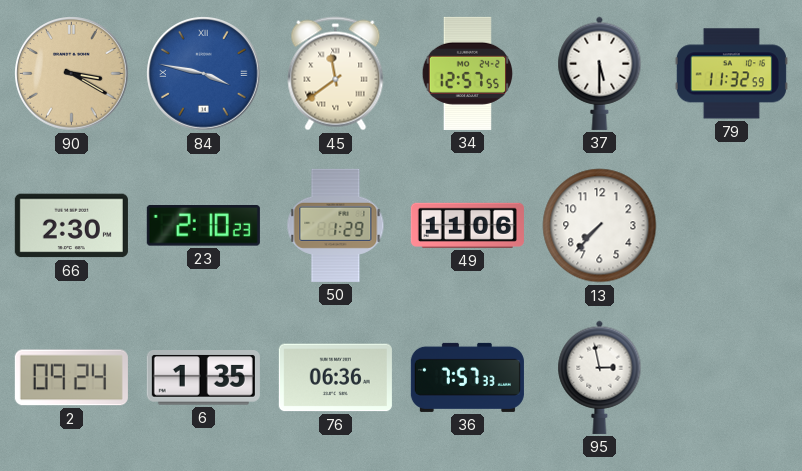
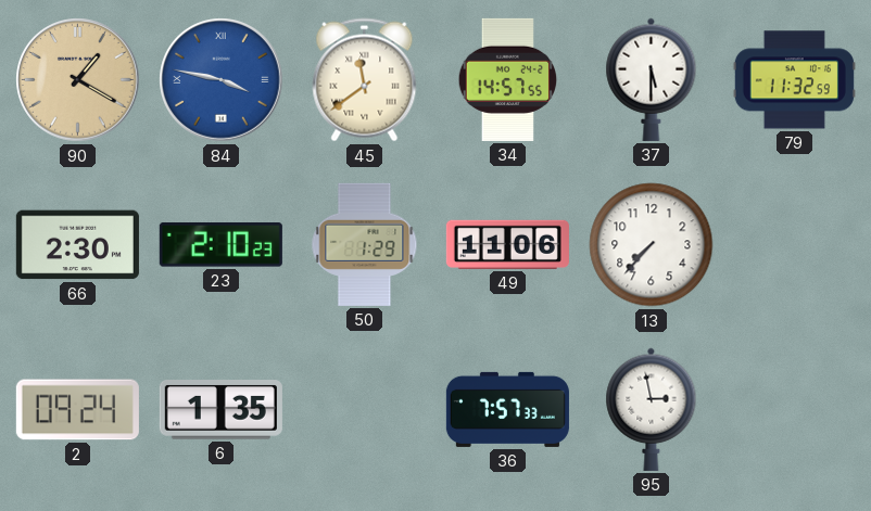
90: 3:20 -> 1:20 (78, 80)
34: 12:57 -> 14:57 (508, 79)
76: 06:36 -> none (335, 378)
